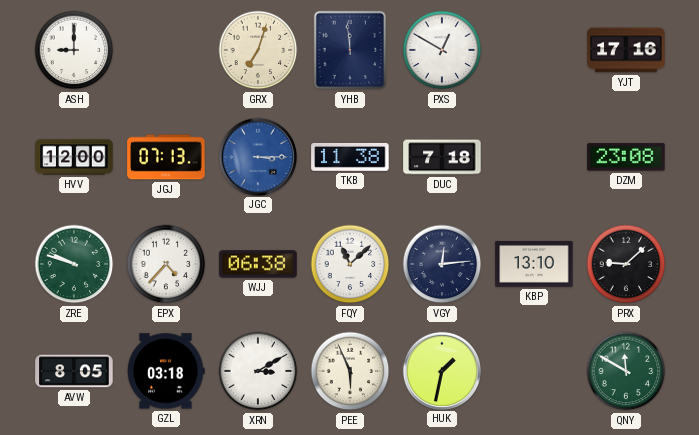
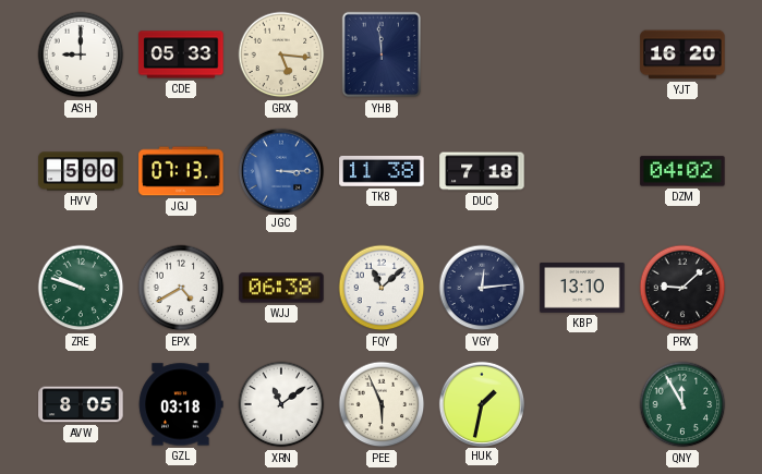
CDE: none -> 05:33 (181, 54)
GRX: 7:03 -> 5:16 (281, 54)
PXS: 12:50 -> none (442, 50)
YJT: 17:16 -> 16:20 (682, 54)
HVV: 12:00 -> 5:00 (81, 171)
DZM: 23:08 -> 04:02 (682, 171)
EPX: 4:37 -> 4:40 (181, 288)
XRN: 3:10 -> 11:09 (281, 404)
QNY: 11:50 -> 11:55 (682, 404)
